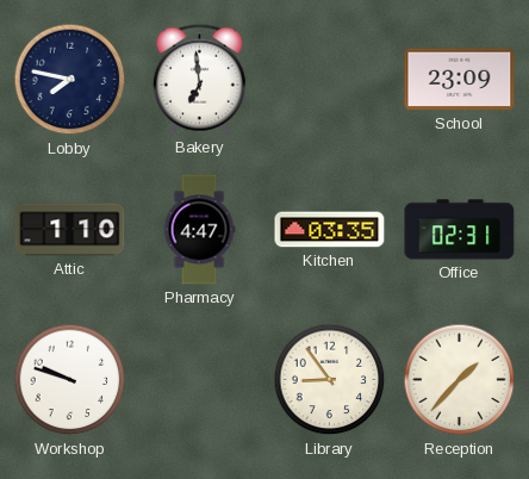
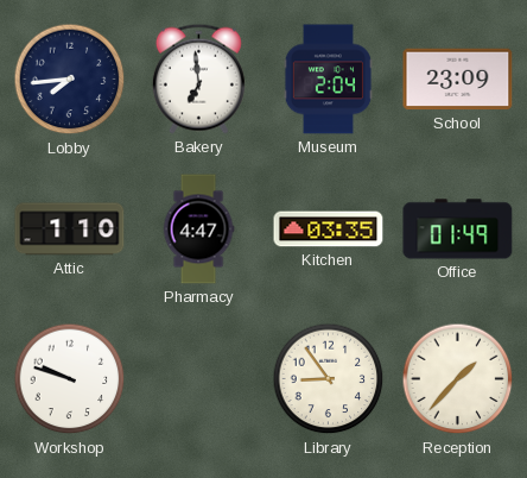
Lobby: 7:47 -> 7:44 (70, 80)
Museum: none -> 2:04 (328, 80)
Office: 02:31 -> 01:49 (458, 229)
